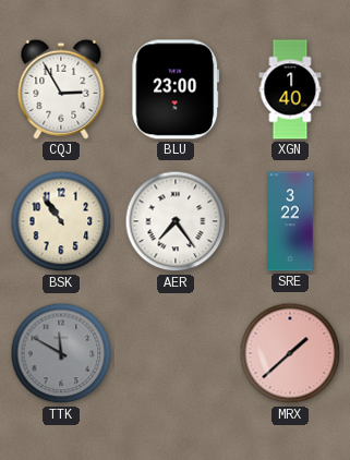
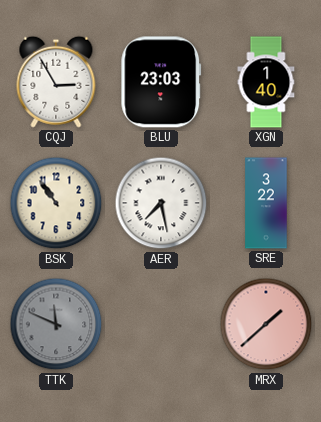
BLU: 23:00 -> 23:03 (161, 82)
AER: 7:24 -> 7:28 (161, 203)
TTK: 11:50 -> 11:49 (56, 324)
